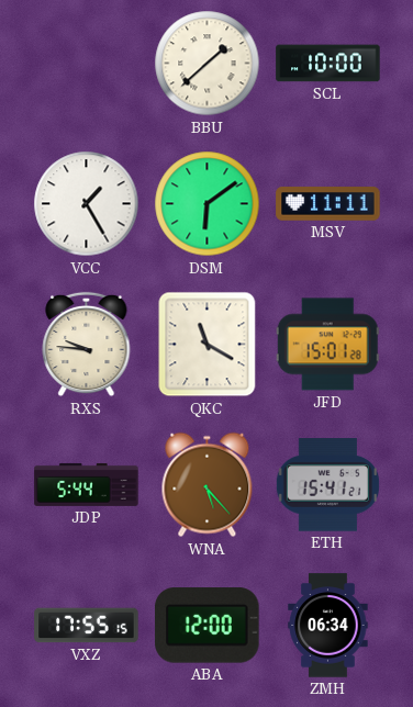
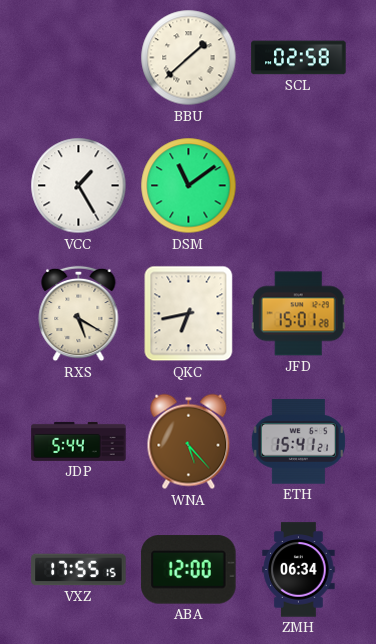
SCL: 10:00 -> 02:58 (299, 58)
DSM: 6:09 -> 11:09 (189, 186)
MSV: 11:11 -> none (328, 204)
RXS: 9:46 -> 5:20 (79, 314)
QKC: 11:20 -> 6:43 (189, 314)
